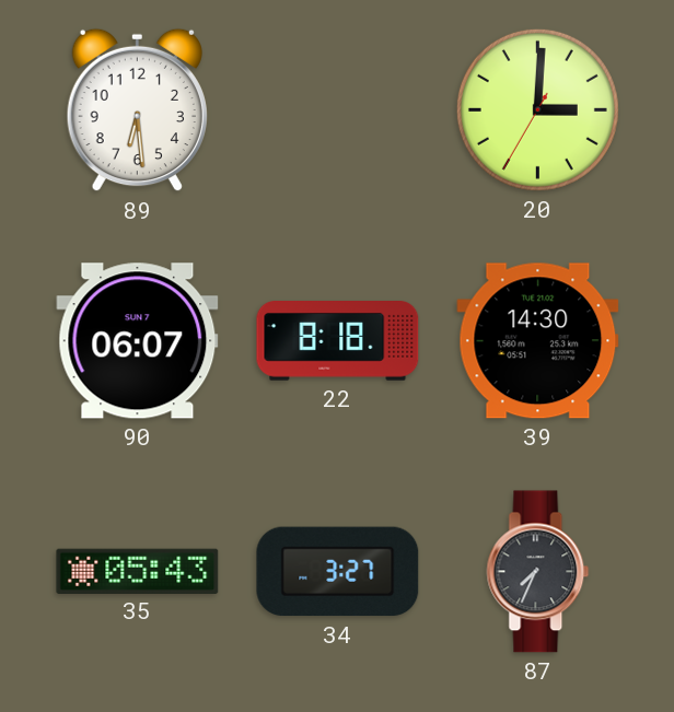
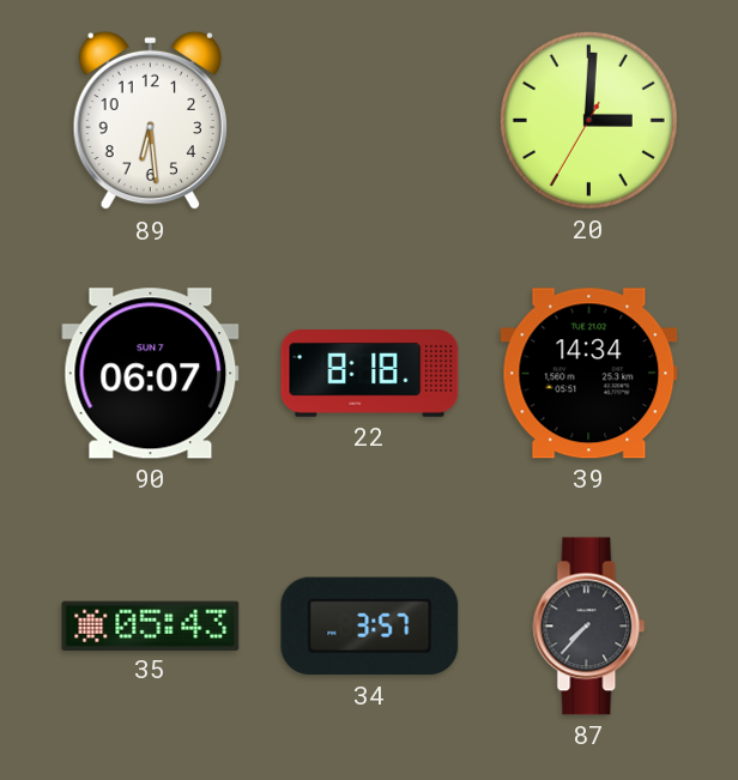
39: 14:30 -> 14:34 (589, 374)
34: 3:27 -> 3:57 (370, 627)
87: 7:34 -> 7:37 (589, 627)
